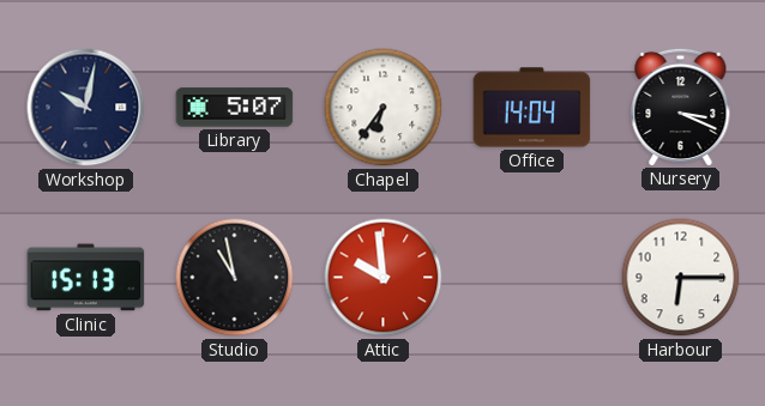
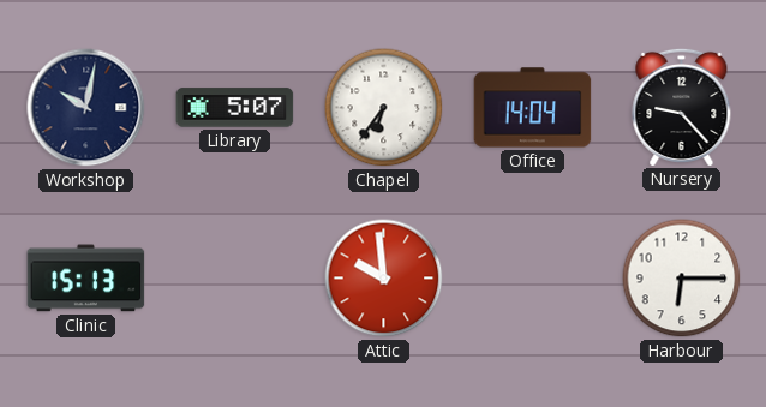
Nursery: 3:19 -> 9:23 (682, 107)
Studio: 10:58 -> none (235, 278)
